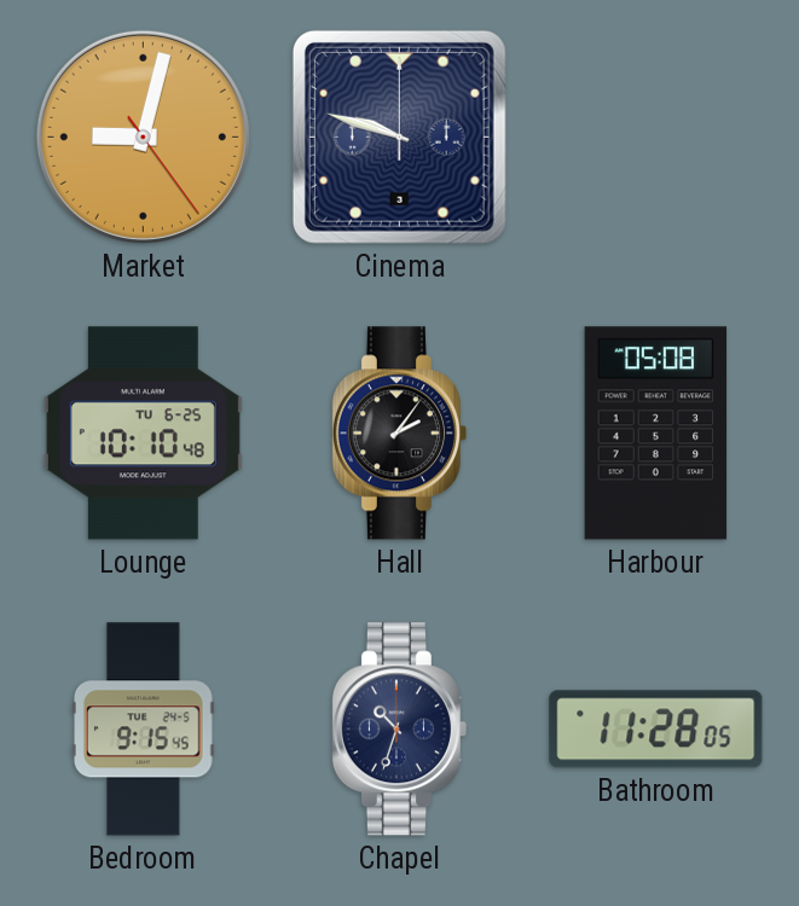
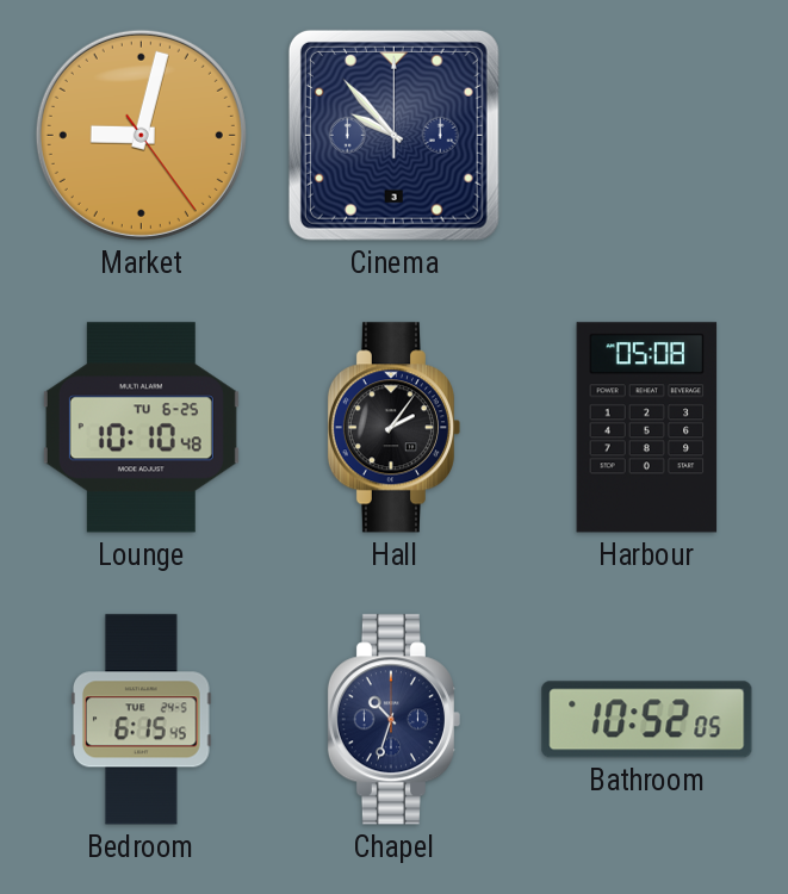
Cinema: 9:48 -> 9:53 (393, 135)
Bedroom: 9:15 -> 6:15 (142, 720)
Bathroom: 11:28 -> 10:52 (647, 720)
